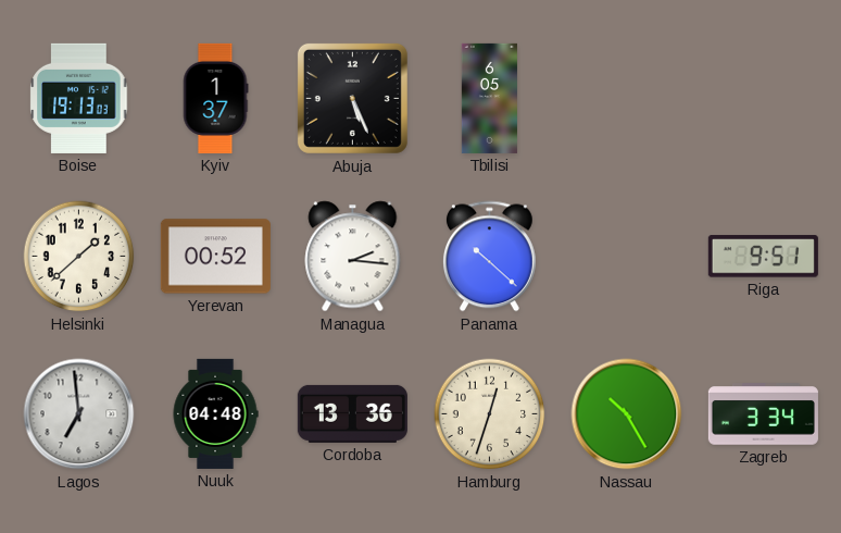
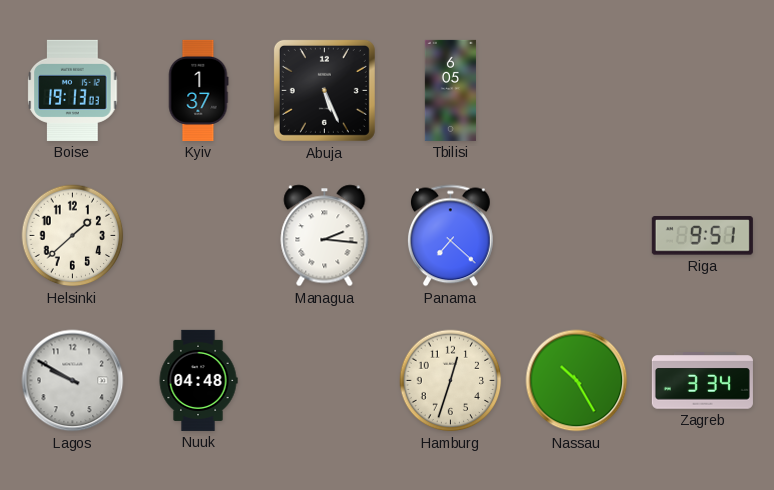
Yerevan: 00:52 -> none (215, 257)
Panama: 10:22 -> 7:22 (450, 236)
Lagos: 6:59 -> 9:50 (73, 381)
Cordoba: 13:36 -> none (352, 413)
